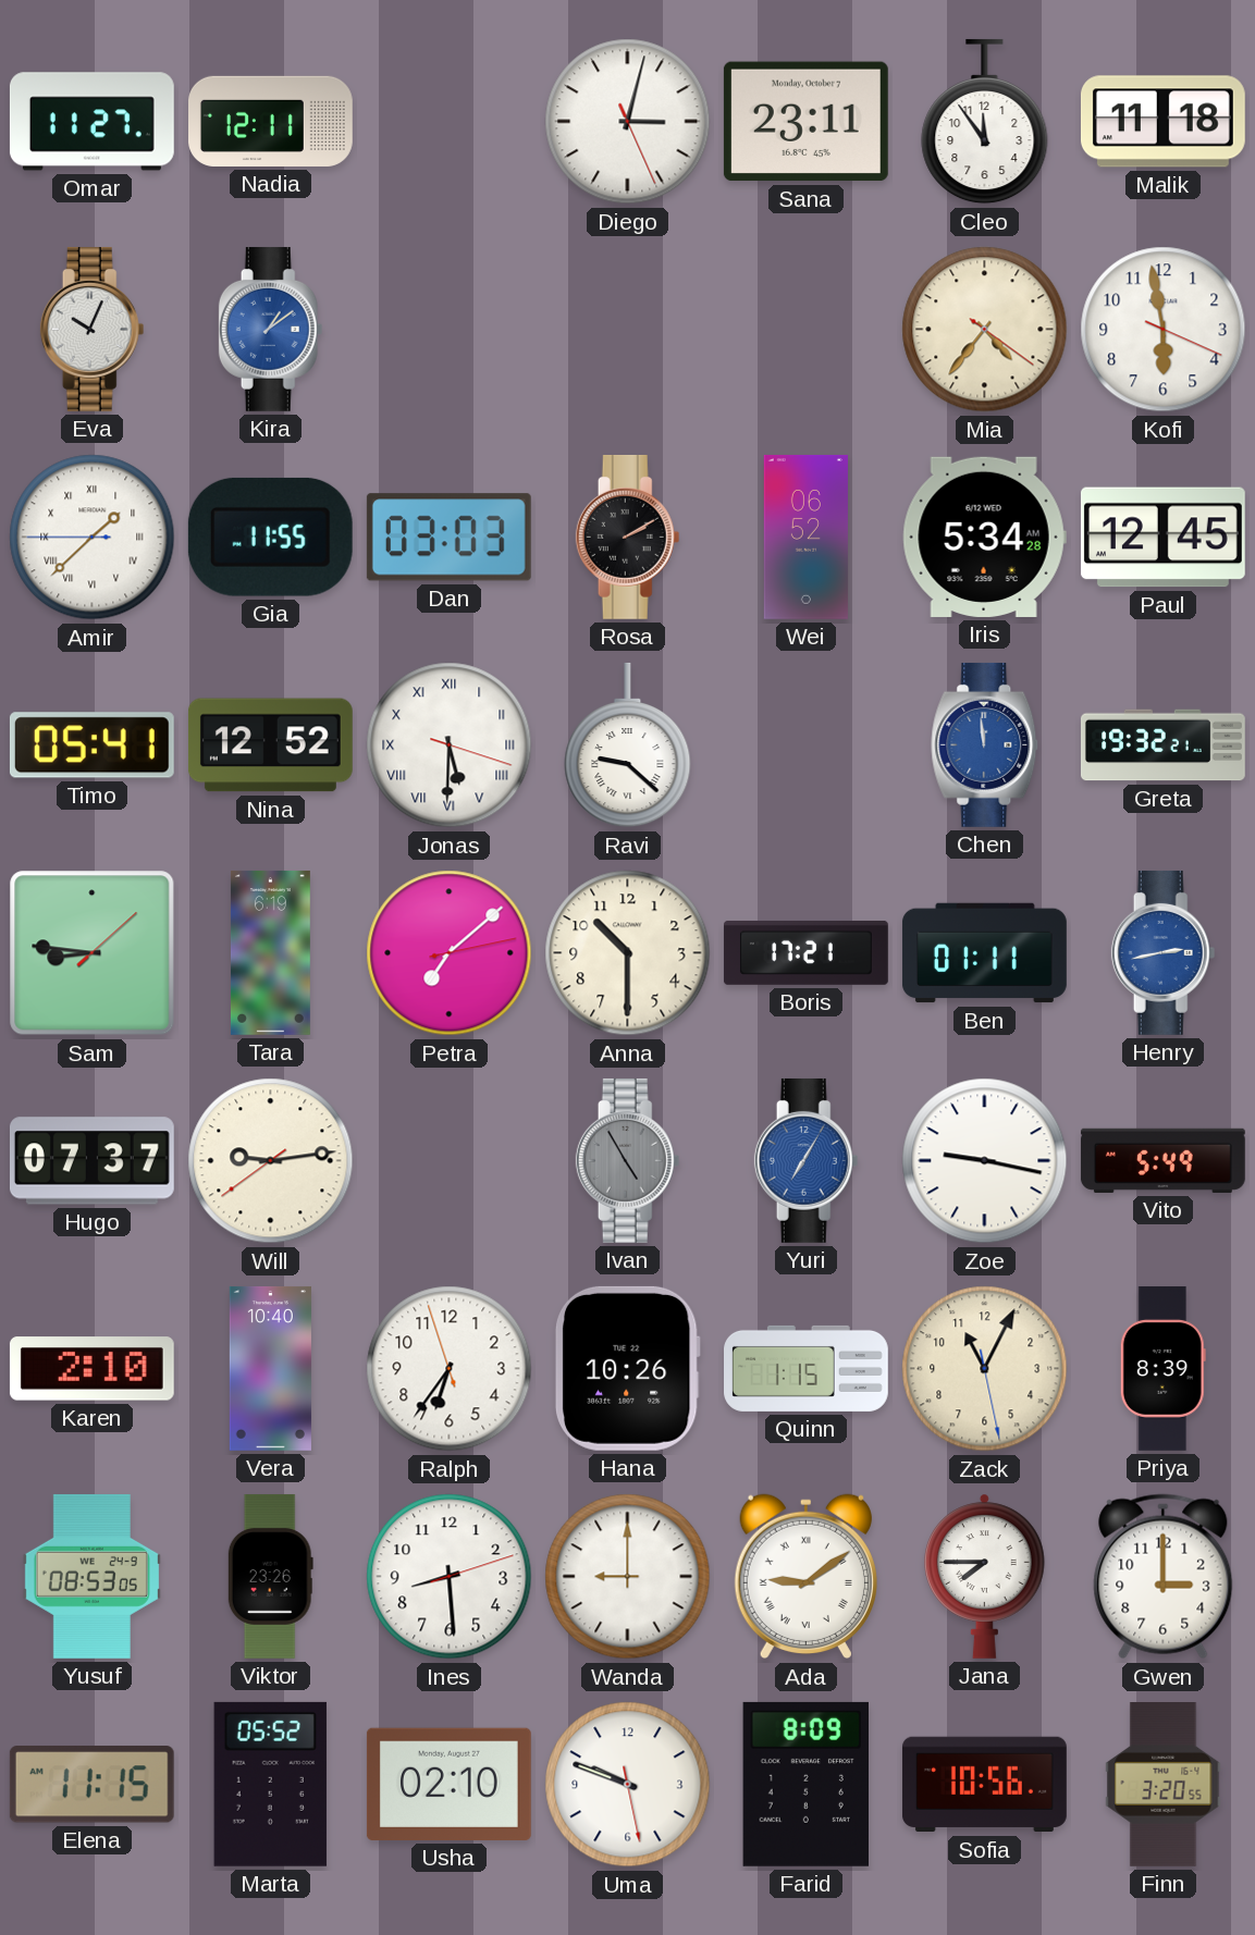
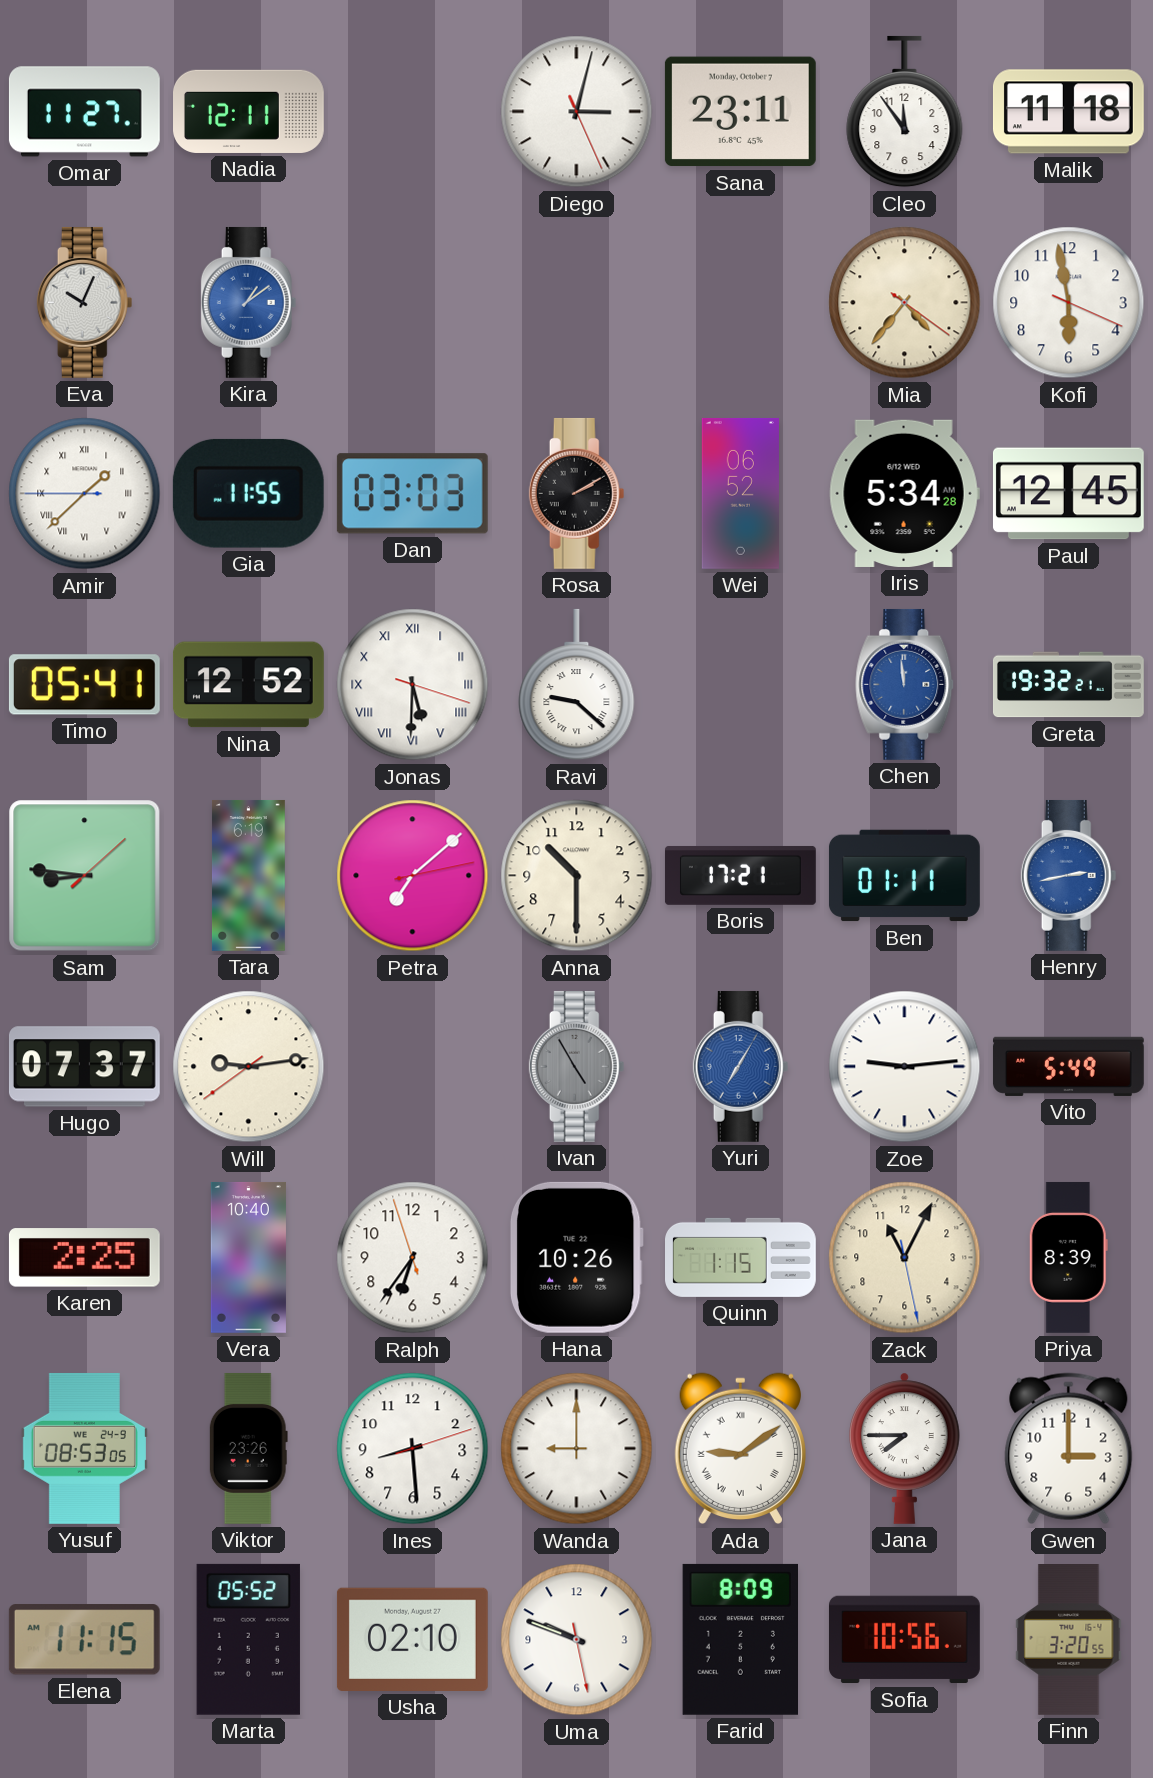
Zoe: 9:17 -> 9:14 (905, 1067)
Karen: 2:10 -> 2:25 (84, 1258)
